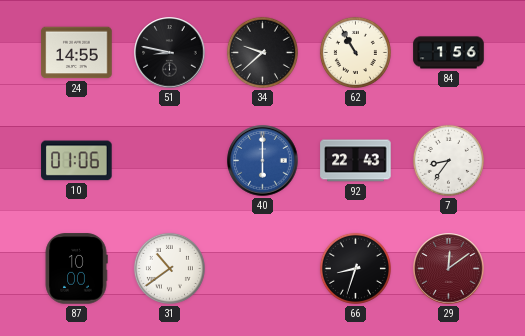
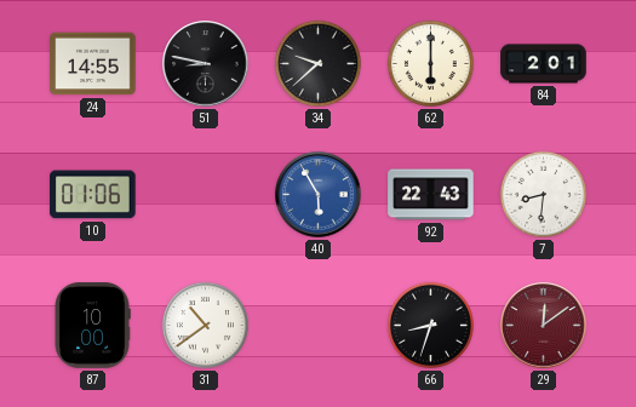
62: 10:55 -> 6:00 (430, 63)
84: 1:56 -> 2:01 (544, 64)
40: 6:00 -> 5:55 (319, 195)
7: 8:36 -> 8:31 (543, 194)
